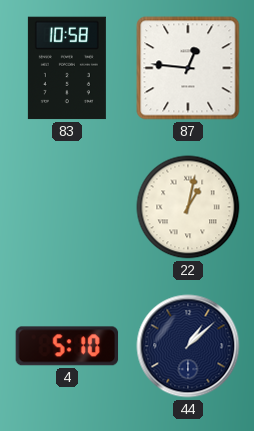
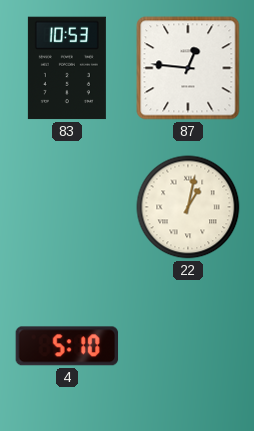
83: 10:58 -> 10:53 (67, 68)
44: 1:08 -> none (188, 346)
